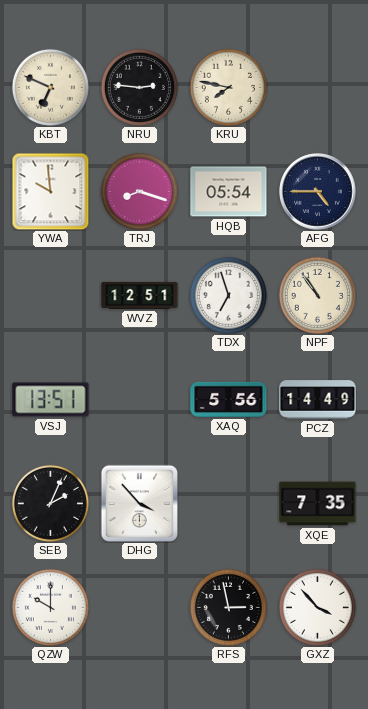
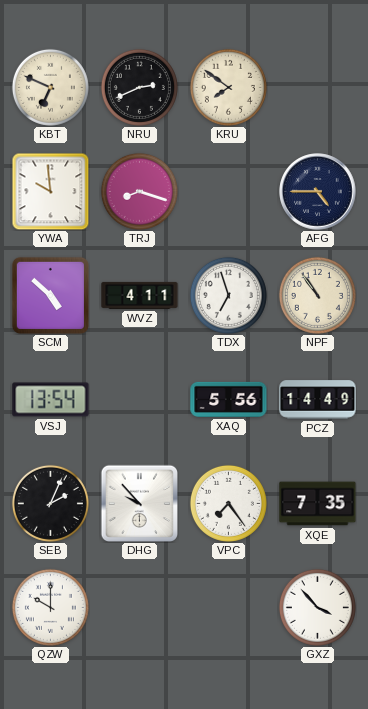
NRU: 2:46 -> 2:41 (139, 87)
KRU: 7:47 -> 7:51 (228, 87)
HQB: 05:54 -> none (229, 192)
SCM: none -> 4:52 (50, 295)
WVZ: 12:51 -> 4:11 (140, 295)
VSJ: 13:51 -> 13:54 (51, 400)
DHG: 3:53 -> 9:53 (139, 503)
VPC: none -> 7:24 (228, 503)
RFS: 2:58 -> none (228, 607)
